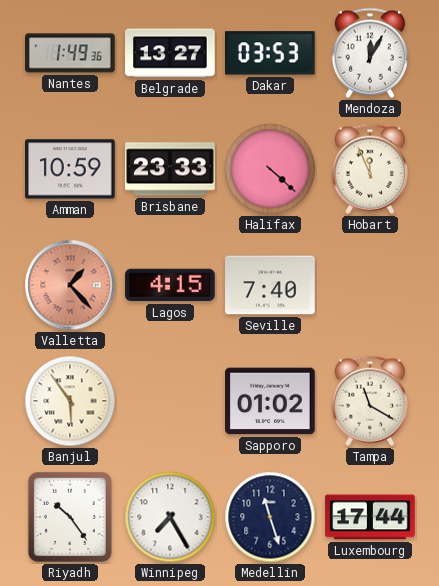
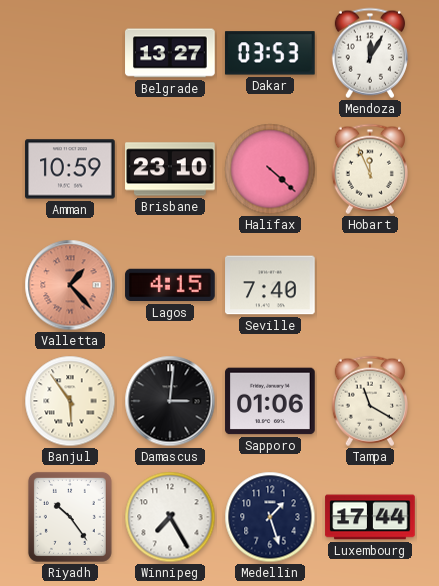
Nantes: 1:49 -> none (71, 53)
Brisbane: 23:33 -> 23:10 (170, 169)
Damascus: none -> 3:01 (170, 401)
Sapporo: 01:02 -> 01:06 (270, 401)
Medellin: 11:27 -> 1:27 (270, 517)
